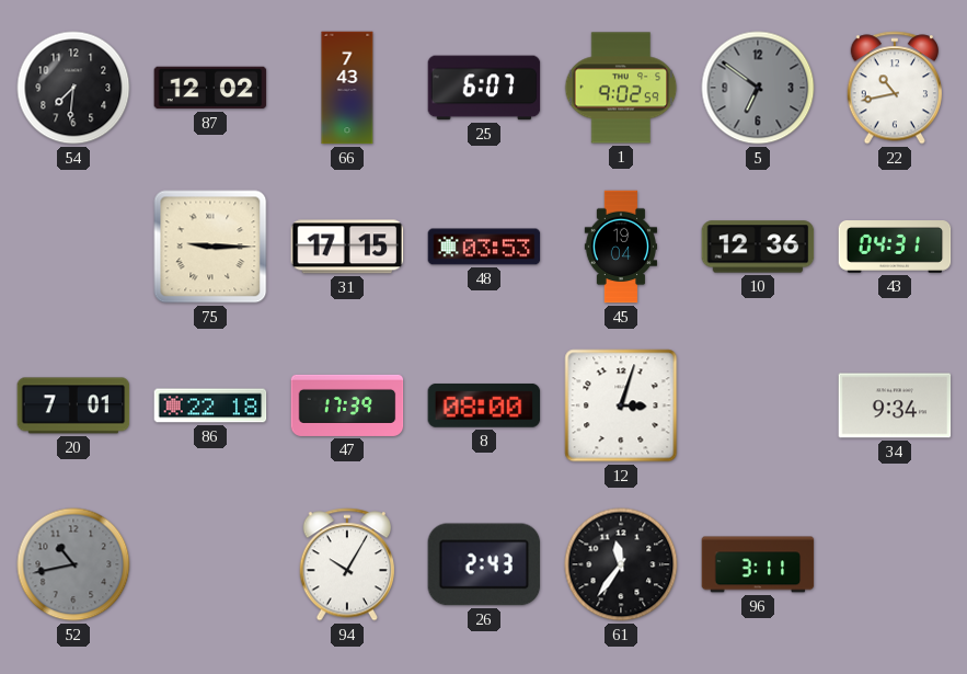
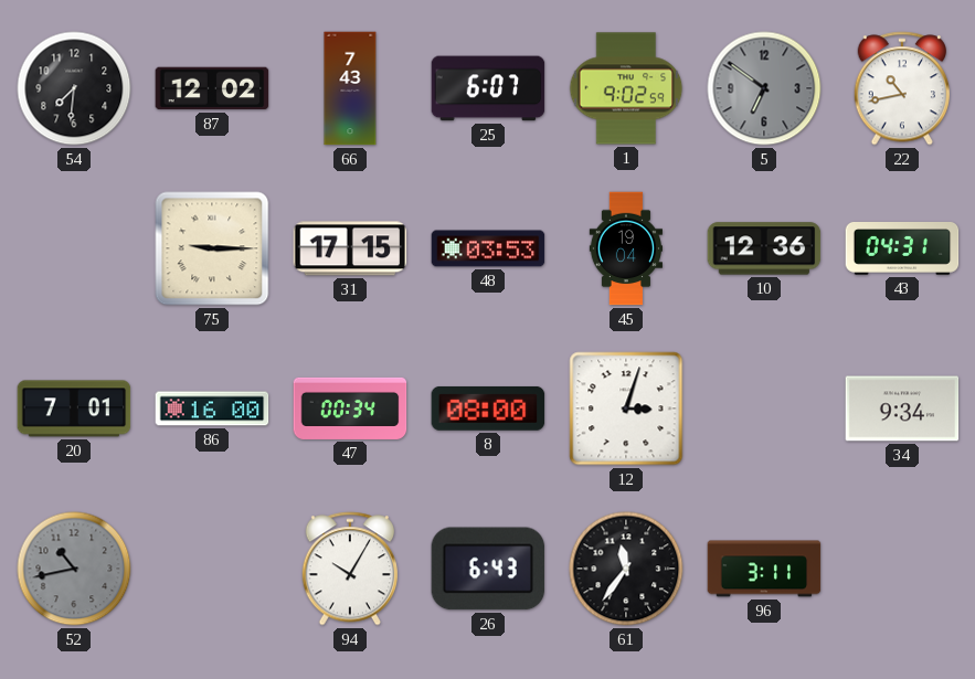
86: 22:18 -> 16:00 (212, 409)
47: 17:39 -> 00:34 (350, 409)
26: 2:43 -> 6:43 (488, 569)
